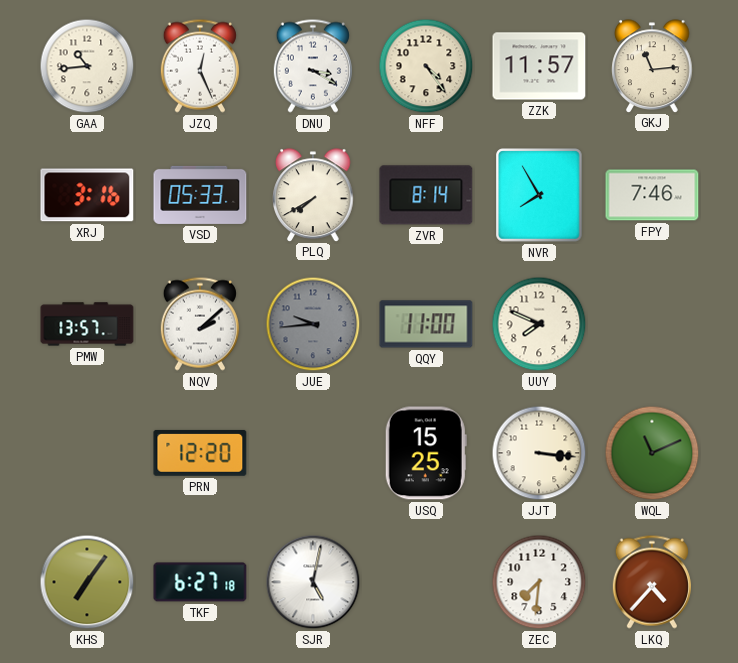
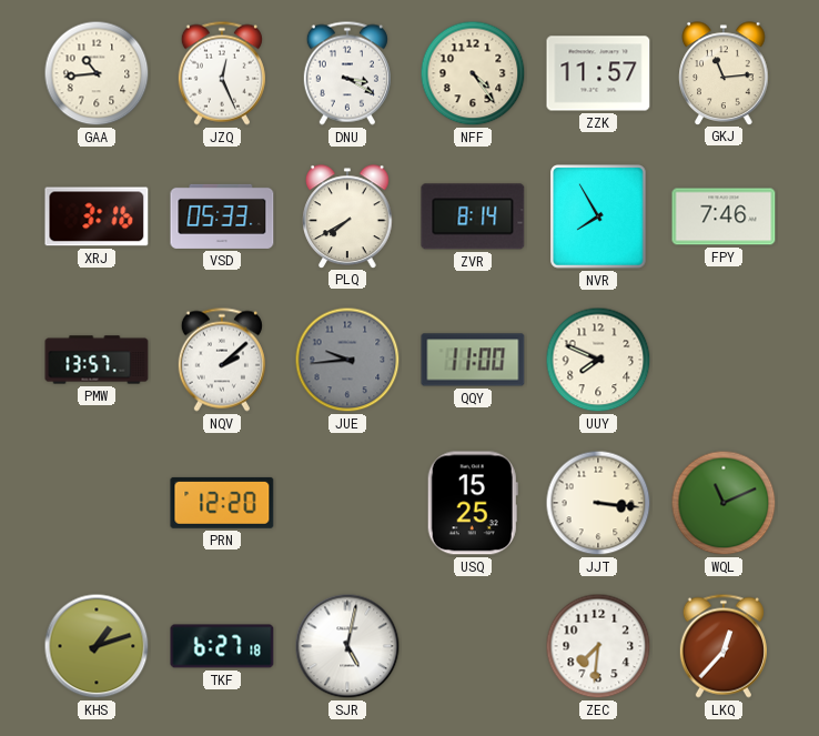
KHS: 7:06 -> 1:12 (97, 646)
LKQ: 4:37 -> 12:37 (724, 646)
